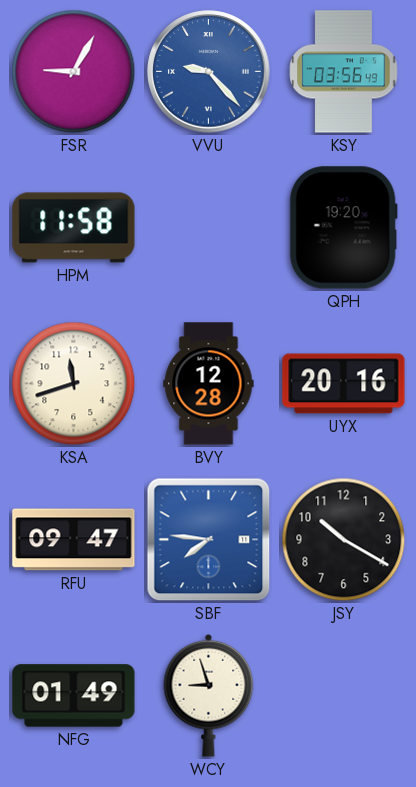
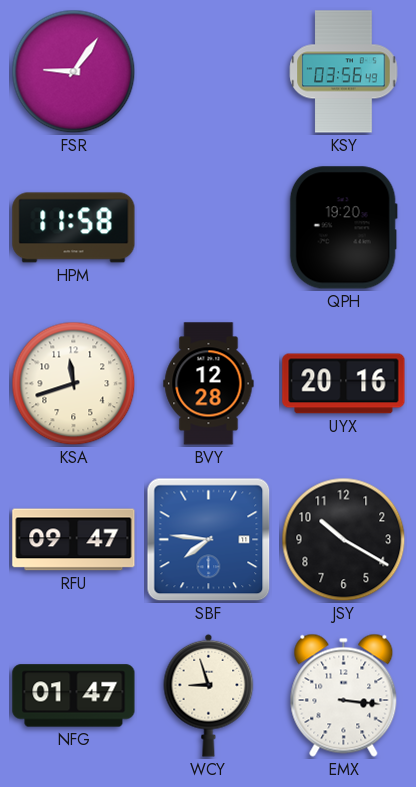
FSR: 9:05 -> 9:06 (74, 72)
VVU: 9:23 -> none (209, 72)
NFG: 01:49 -> 01:47 (74, 696)
EMX: none -> 3:16 (344, 695)
